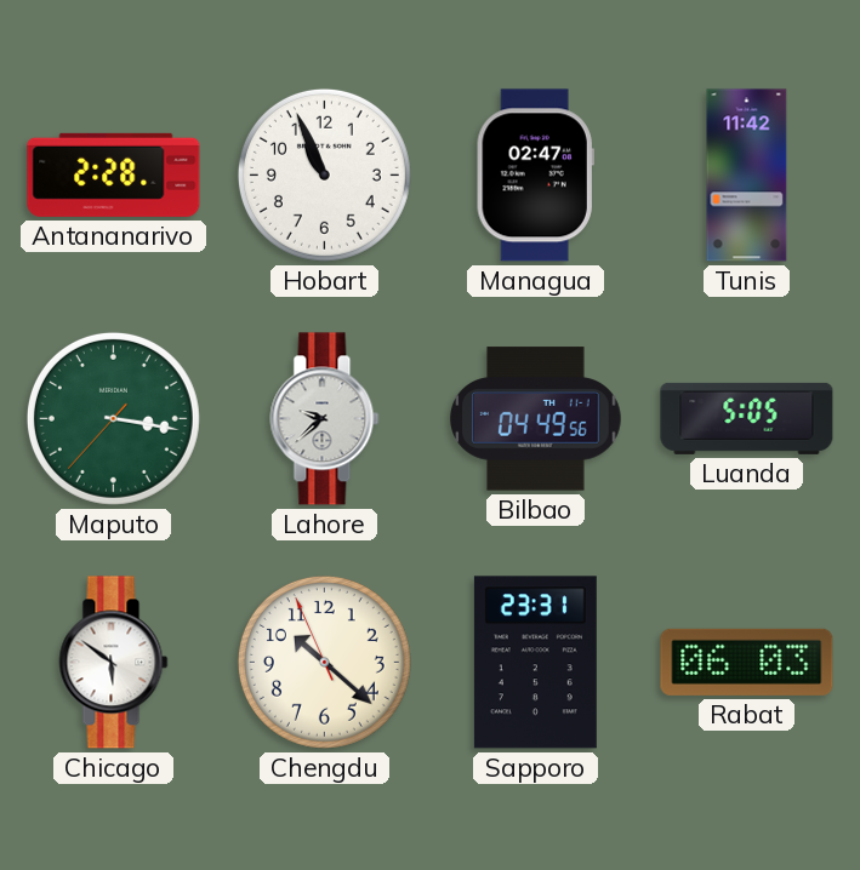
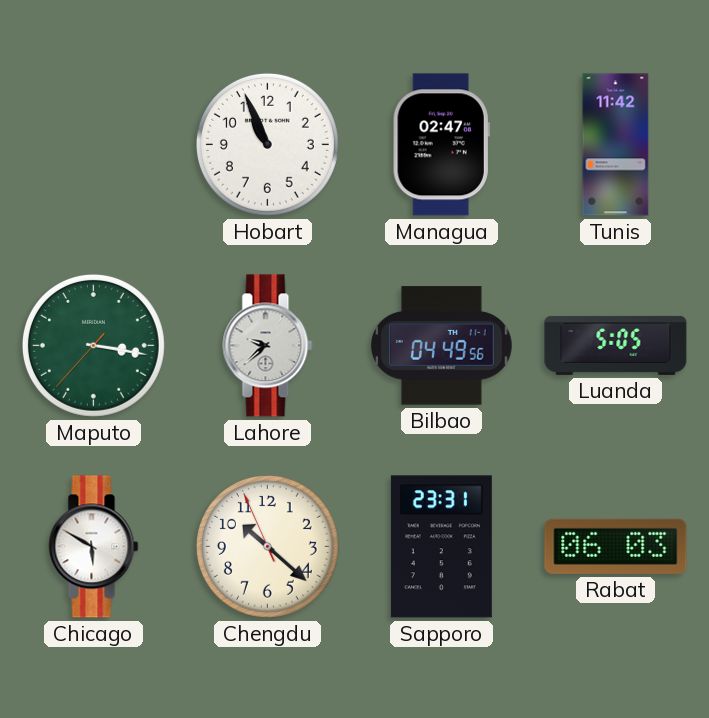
Antananarivo: 2:28 -> none (114, 174)
Chicago: 5:51 -> 5:50 (94, 547)
